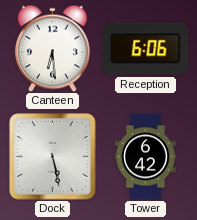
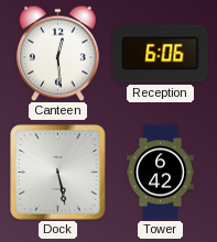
Canteen: 6:29 -> 12:29 (58, 53)
